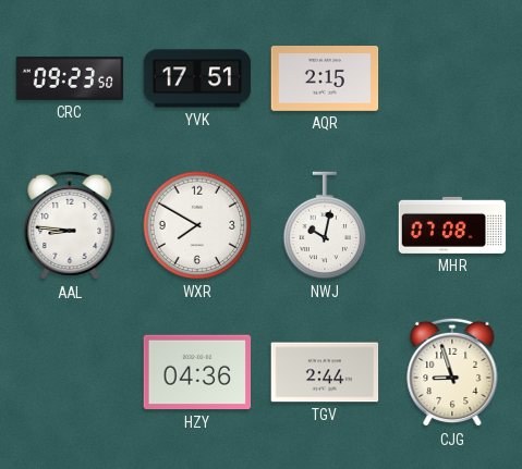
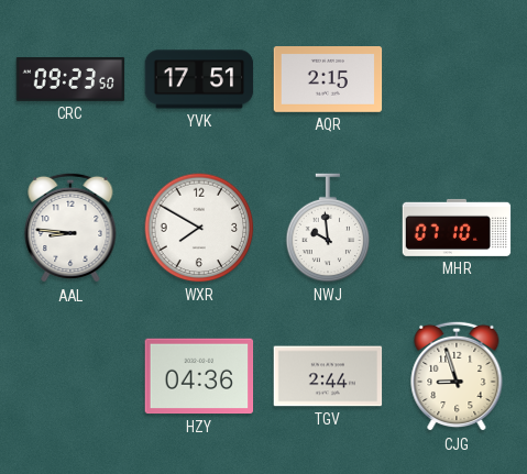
NWJ: 10:02 -> 9:59 (328, 228)
MHR: 07:08 -> 07:10 (457, 228)
